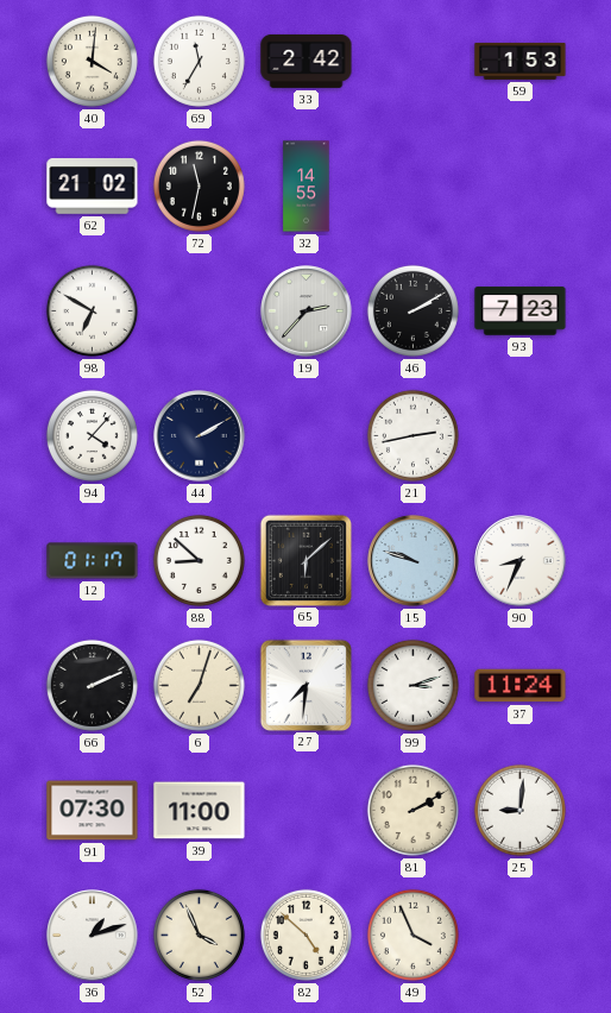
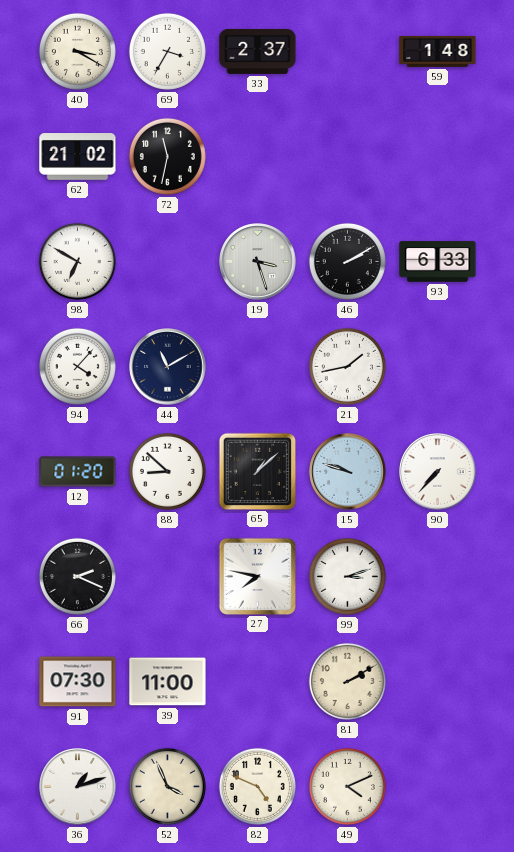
40: 4:01 -> 3:20 (77, 51)
69: 11:35 -> 3:35 (167, 51)
33: 2:42 -> 2:37 (258, 51)
59: 1:53 -> 1:48 (438, 52)
32: 14:55 -> none (307, 187)
19: 2:37 -> 3:27 (258, 262)
93: 7:23 -> 6:33 (438, 262)
44: 2:10 -> 11:10 (168, 367)
21: 2:43 -> 1:43 (347, 366)
12: 01:17 -> 01:20 (78, 472)
65: 6:08 -> 1:08 (257, 471)
90: 8:34 -> 7:37 (438, 472)
66: 2:11 -> 2:19 (77, 576)
6: 7:03 -> none (199, 685)
27: 7:31 -> 7:47 (257, 576)
37: 11:24 -> none (521, 686)
25: 9:01 -> none (519, 810)
82: 4:52 -> 4:49 (257, 786)
49: 3:56 -> 4:11 (347, 786)
